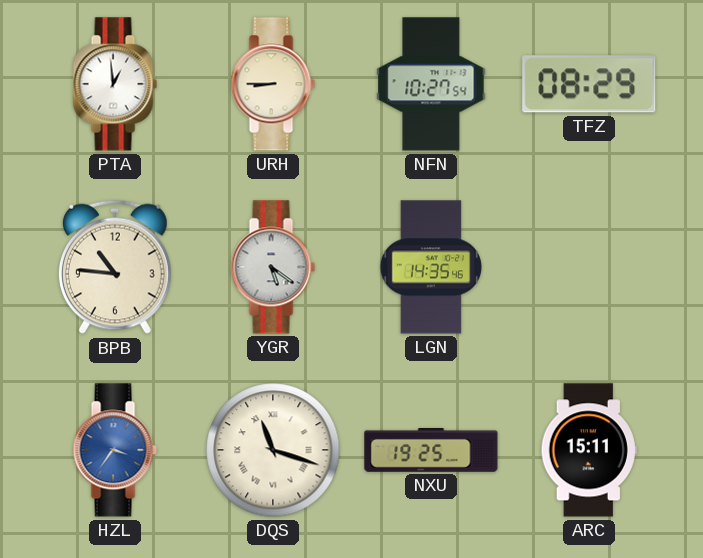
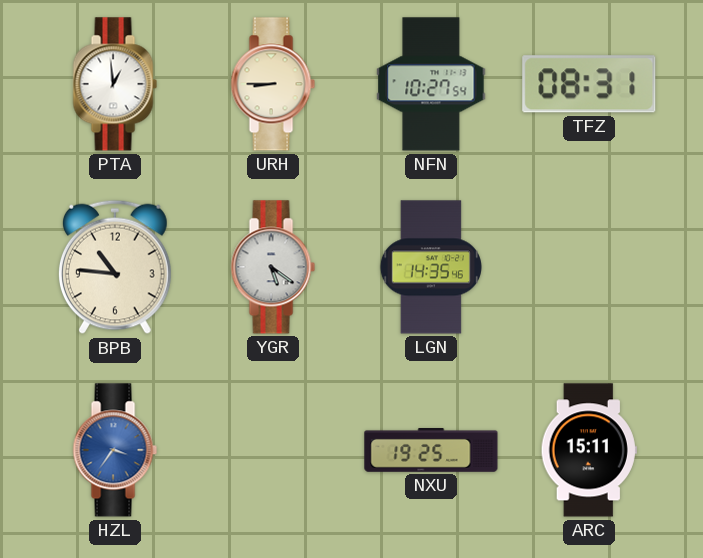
TFZ: 08:29 -> 08:31 (589, 84)
DQS: 11:18 -> none (273, 450)
